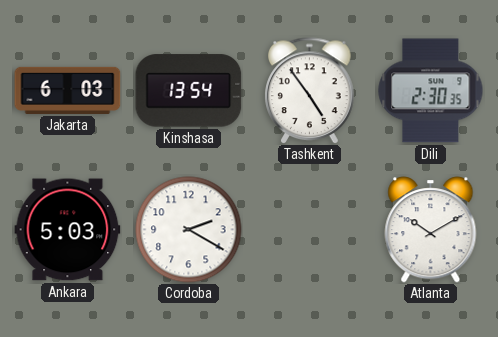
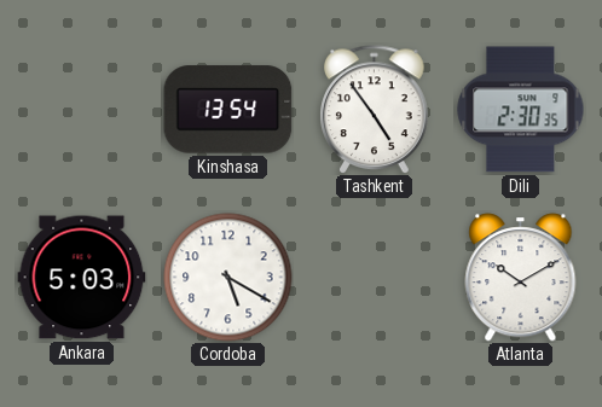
Jakarta: 6:03 -> none (68, 90)
Cordoba: 2:20 -> 5:20 (228, 278)
